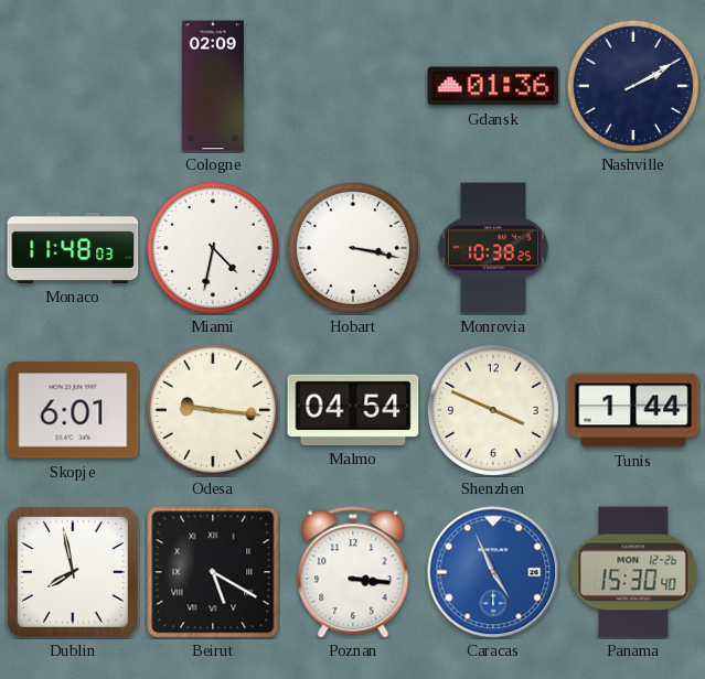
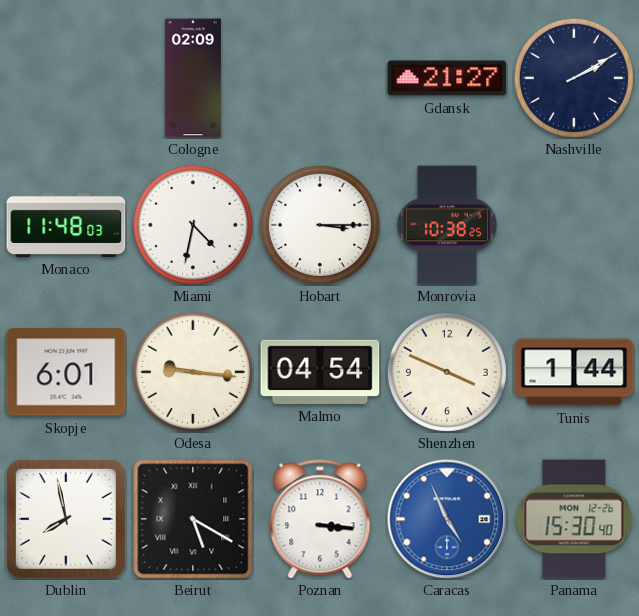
Gdansk: 01:36 -> 21:27 (447, 78)
Hobart: 3:17 -> 3:15 (320, 225)
